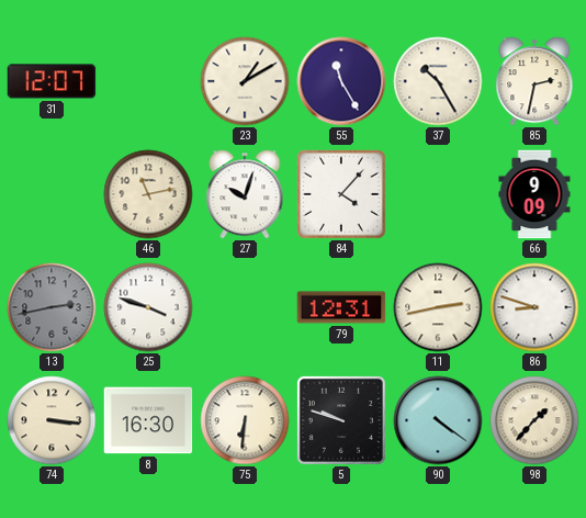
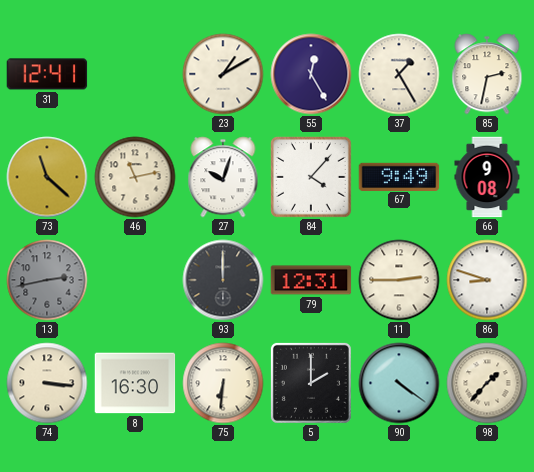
31: 12:07 -> 12:41 (47, 74)
55: 11:25 -> 12:25 (311, 74)
37: 10:25 -> 1:25 (399, 74)
73: none -> 11:22 (47, 177)
67: none -> 9:49 (399, 176)
66: 9:09 -> 9:08 (487, 177)
25: 3:48 -> none (148, 307)
93: none -> 12:00 (223, 280)
11: 2:43 -> 2:45 (399, 280)
5: 9:48 -> 2:00 (311, 383)
